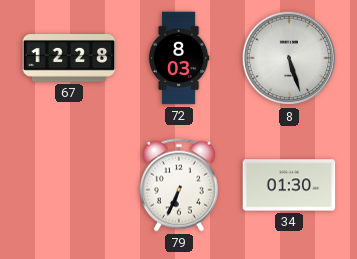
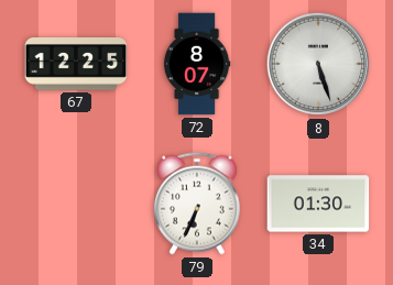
67: 12:28 -> 12:25 (76, 65)
72: 8:03 -> 8:07 (197, 64)
